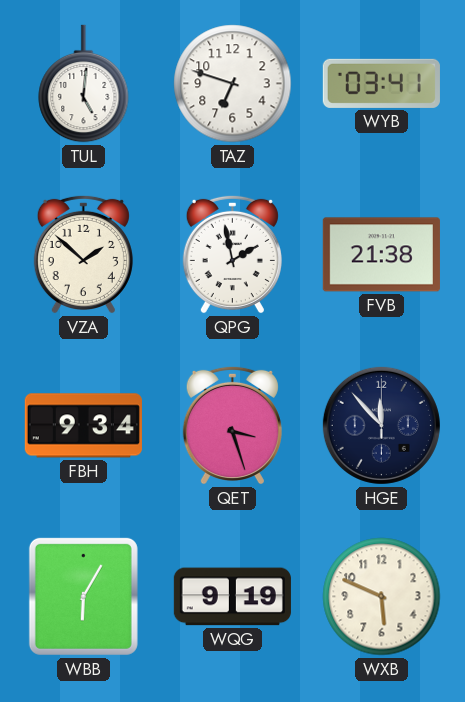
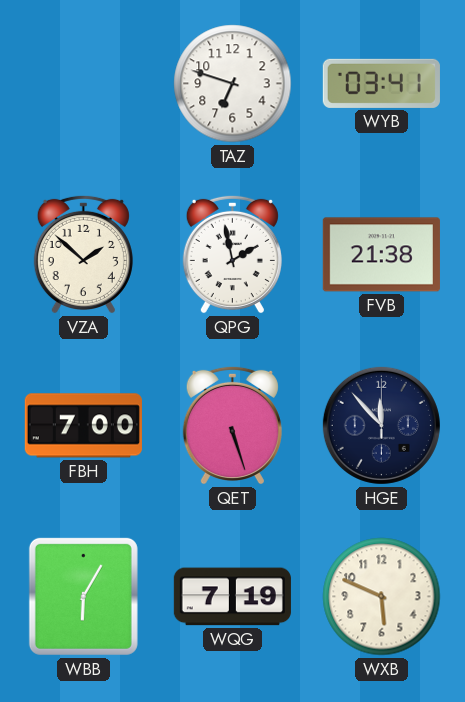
TUL: 5:01 -> none (84, 84)
FBH: 9:34 -> 7:00 (83, 426)
QET: 3:27 -> 5:27 (232, 425)
WQG: 9:19 -> 7:19 (232, 597)
